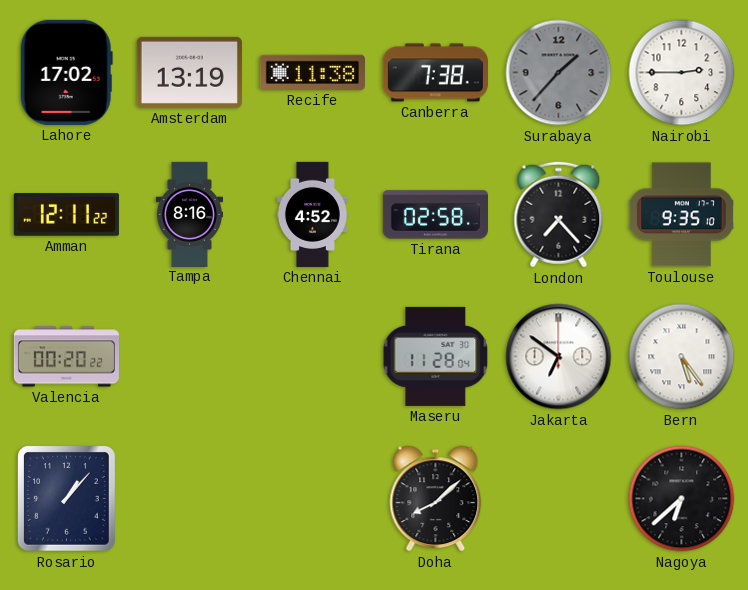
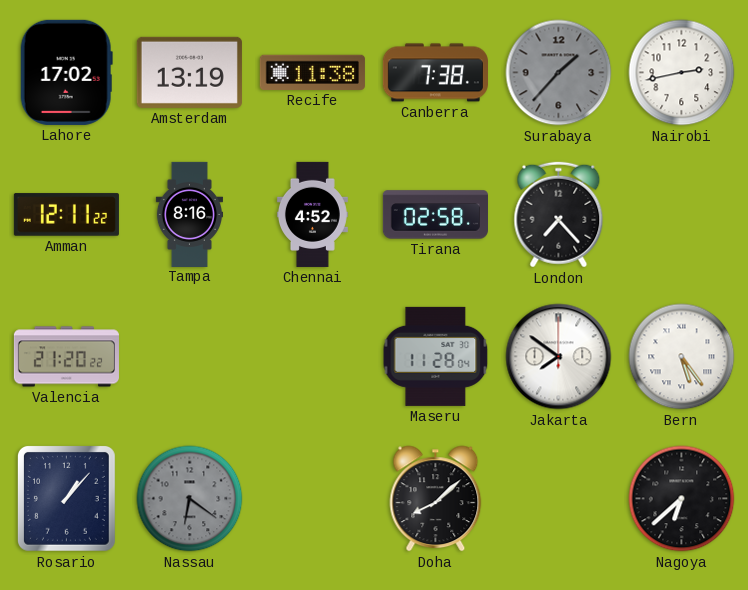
Nairobi: 2:45 -> 2:43 (682, 73)
Toulouse: 9:35 -> none (681, 215)
Valencia: 00:20 -> 21:20 (66, 357)
Jakarta: 6:51 -> 7:51 (559, 357)
Nassau: none -> 6:21 (190, 499)
